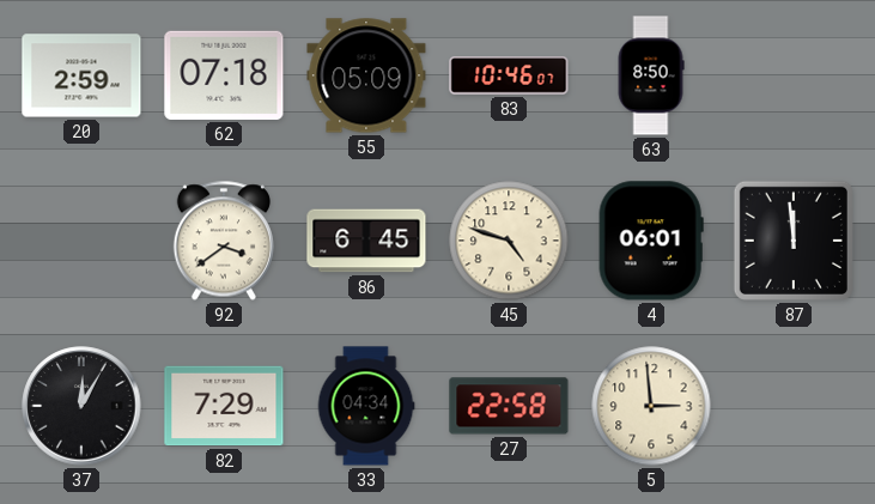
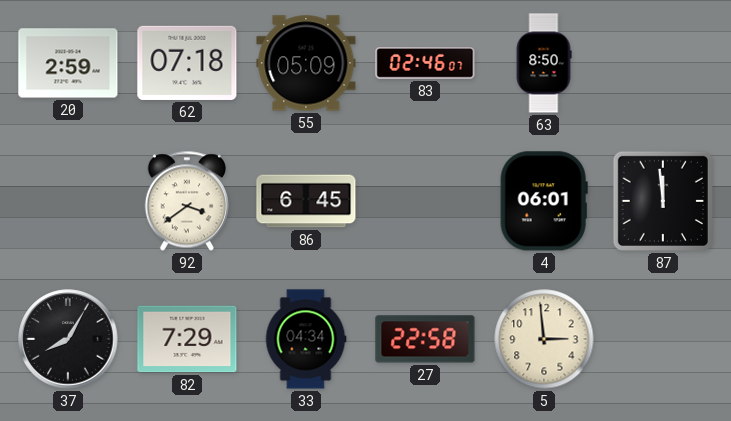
83: 10:46 -> 02:46 (425, 64)
45: 4:48 -> none (509, 241)
37: 12:05 -> 8:05 (68, 339)
